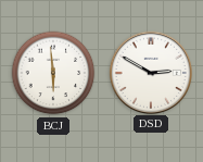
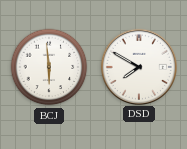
DSD: 2:50 -> 7:50 (138, 66)
